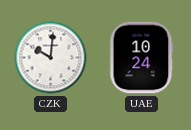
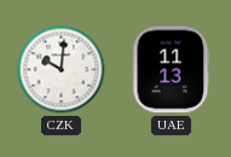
UAE: 10:24 -> 11:13 (171, 70)
